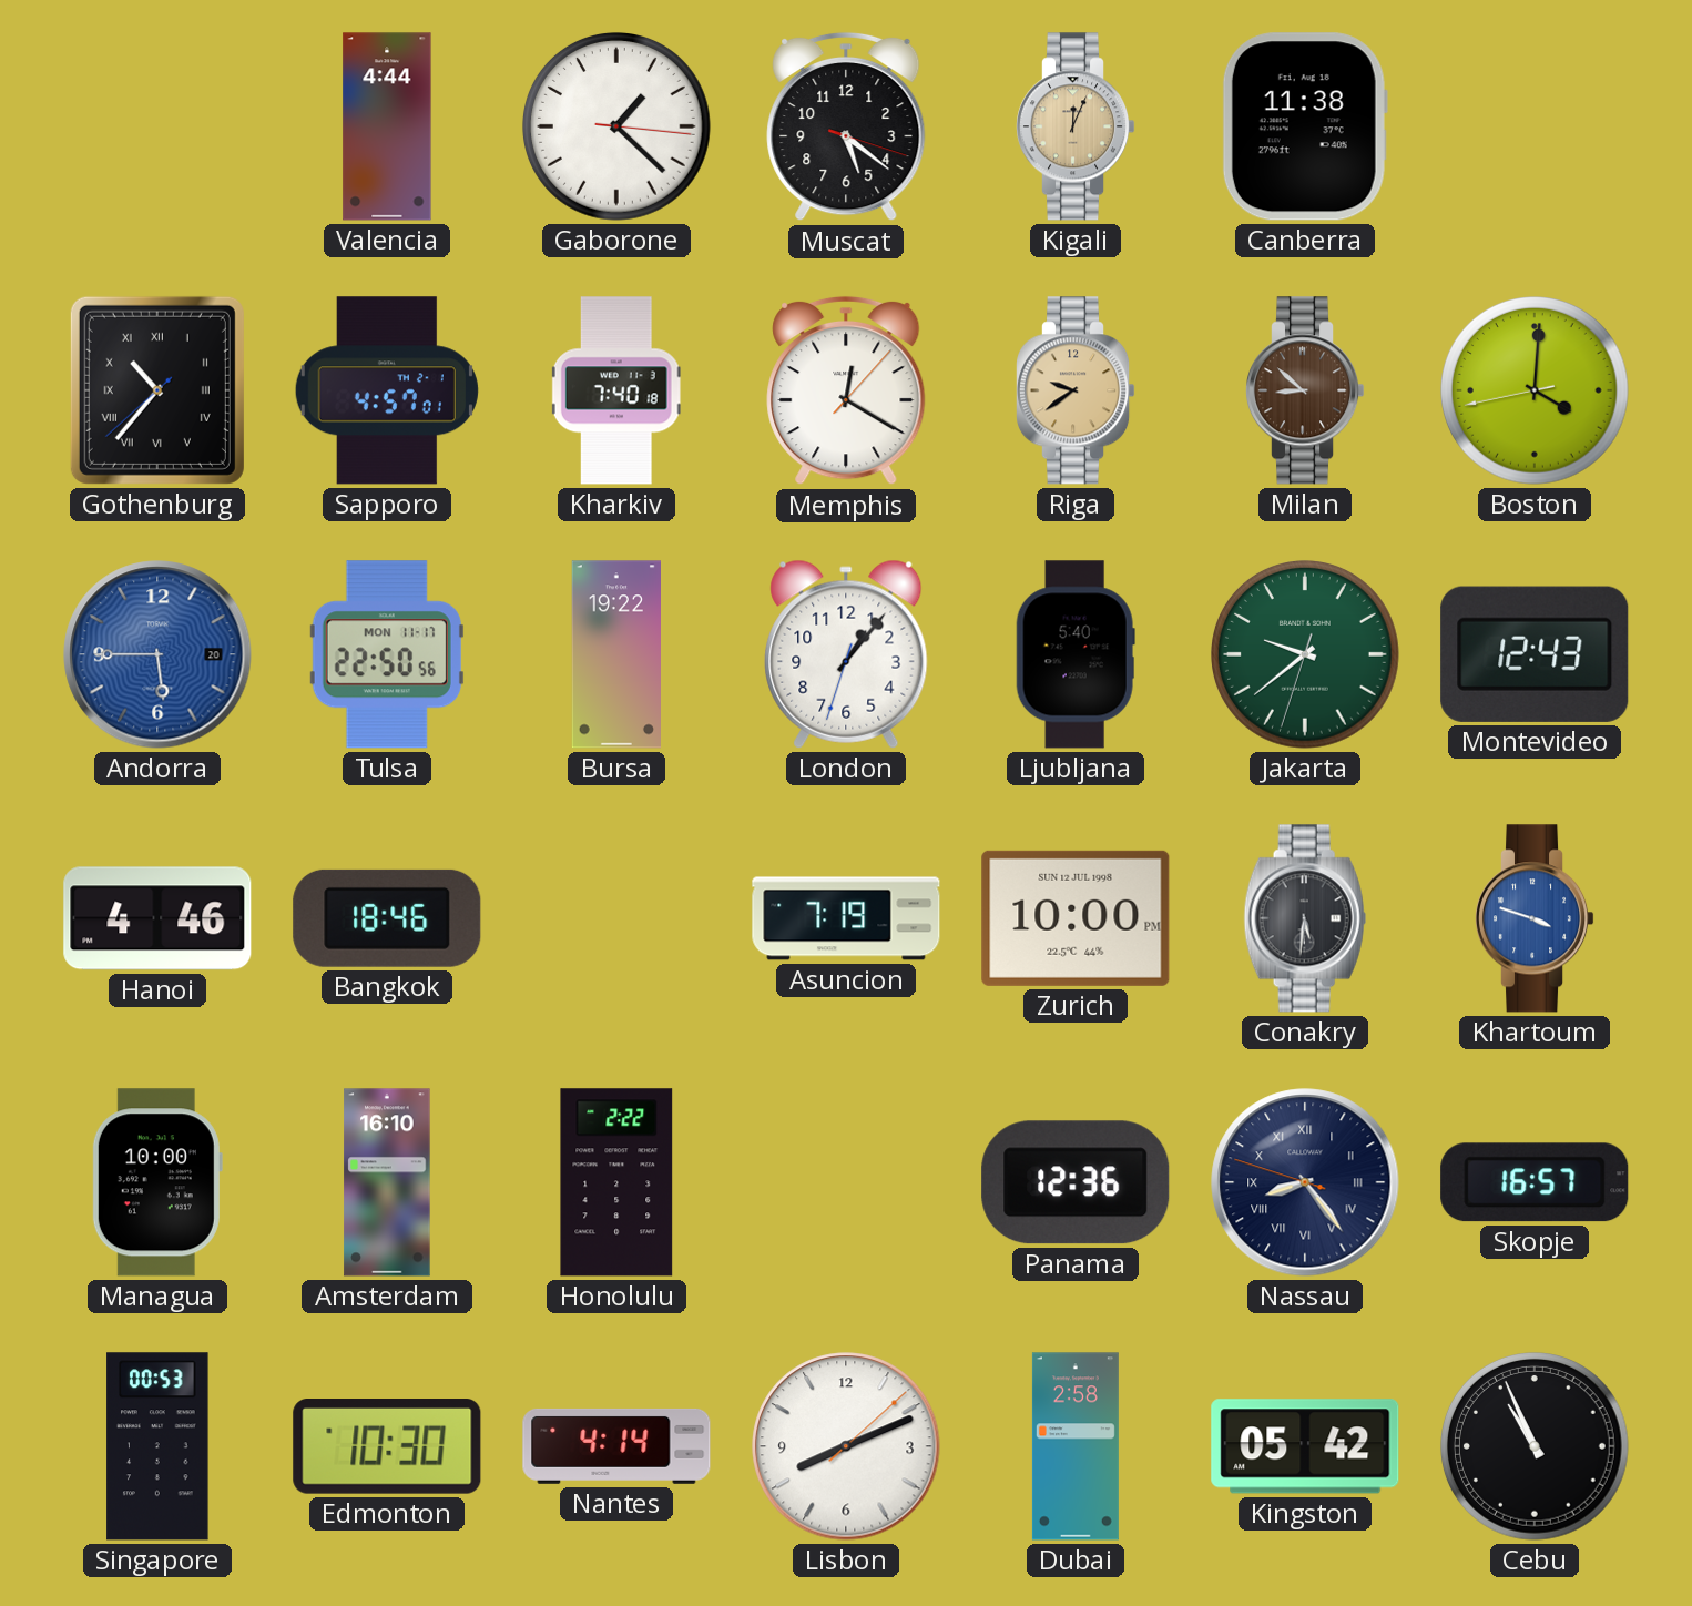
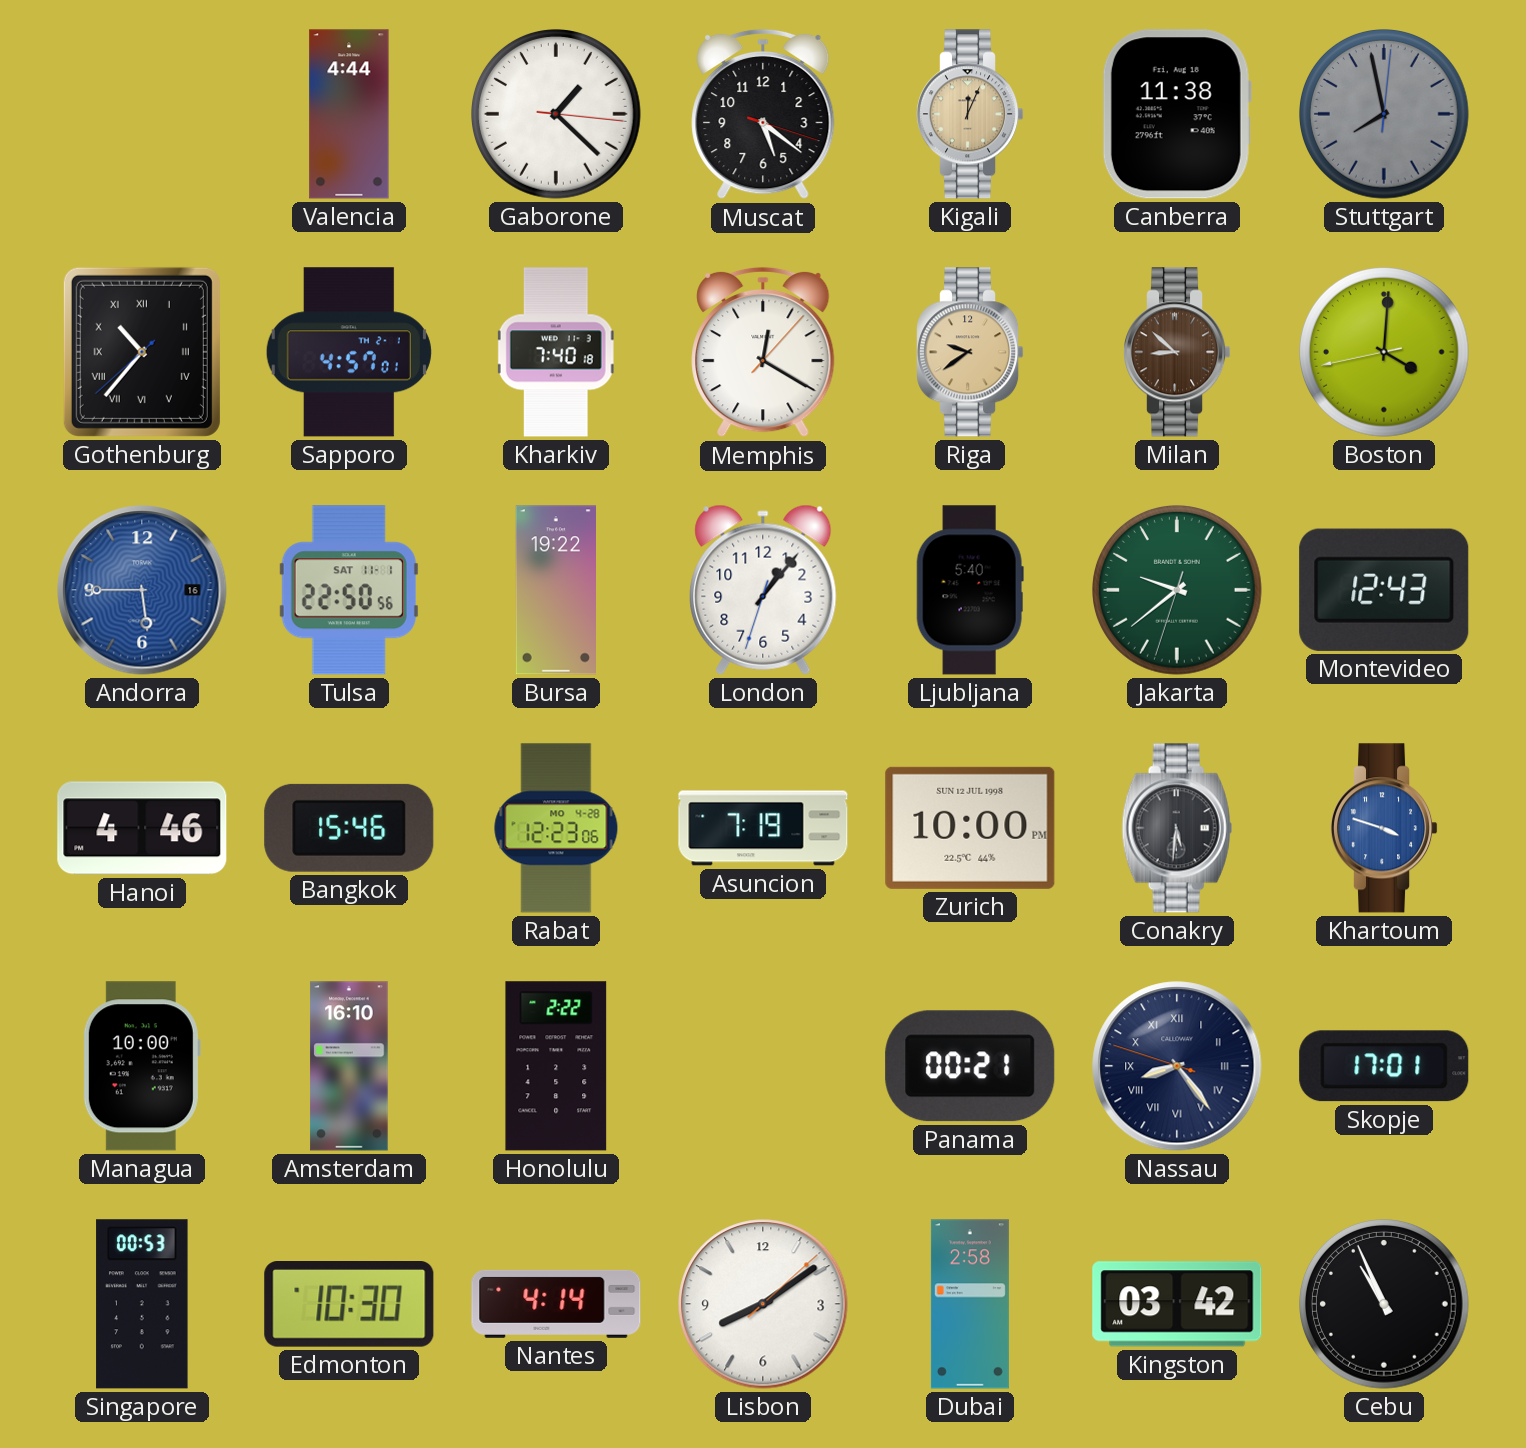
Stuttgart: none -> 7:58 (1385, 115)
Andorra date: 20 -> 16 (142, 590)
Tulsa date: MON 11-17 -> SAT 11-1 (349, 590)
Bangkok: 18:46 -> 15:46 (349, 828)
Rabat: none -> 12:23 (556, 828)
Panama: 12:36 -> 00:21 (970, 1066)
Skopje: 16:57 -> 17:01 (1384, 1066)
Lisbon: 8:11 -> 8:09 (763, 1304)
Kingston: 05:42 -> 03:42 (1177, 1304)
